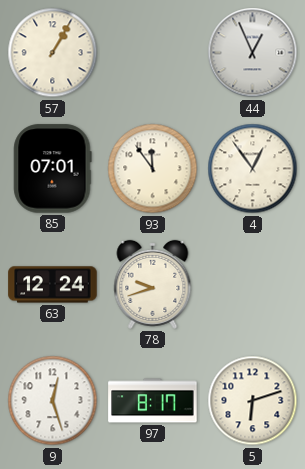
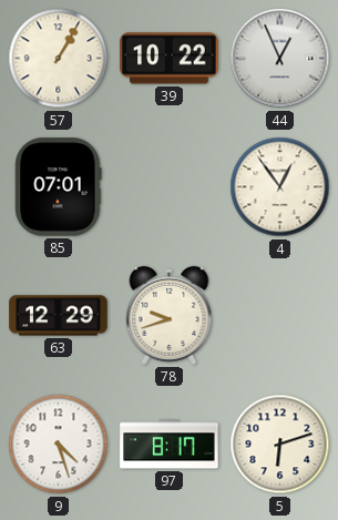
39: none -> 10:22 (170, 59)
93: 11:54 -> none (153, 169)
63: 12:24 -> 12:29 (59, 316)
9: 12:27 -> 4:27 (59, 445)
